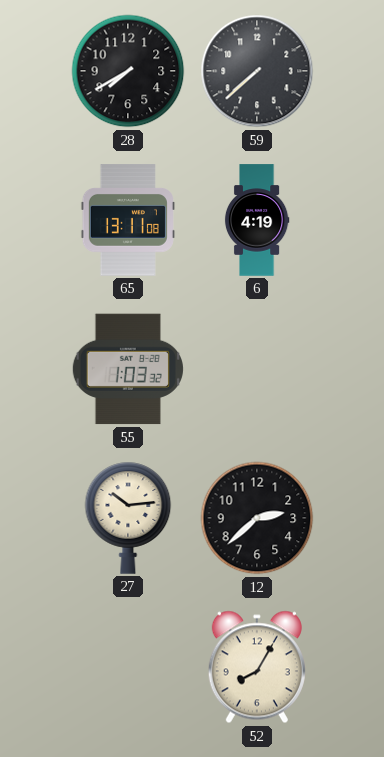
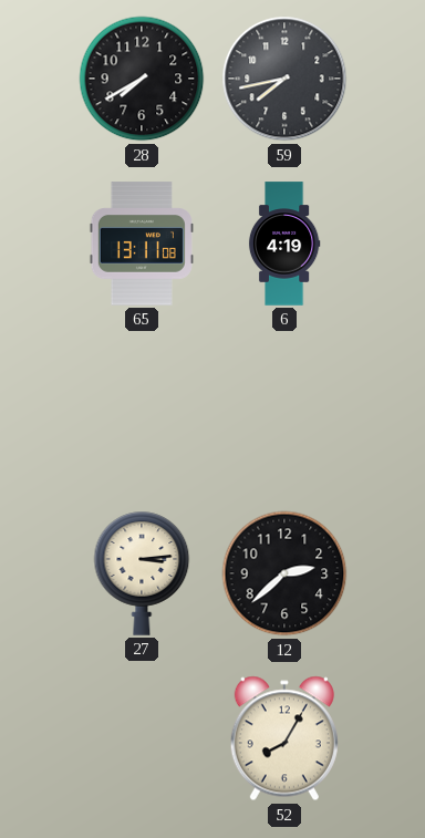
59: 7:38 -> 7:43 (284, 79)
55: 1:03 -> none (128, 369)
27: 10:14 -> 3:14 (142, 573)
